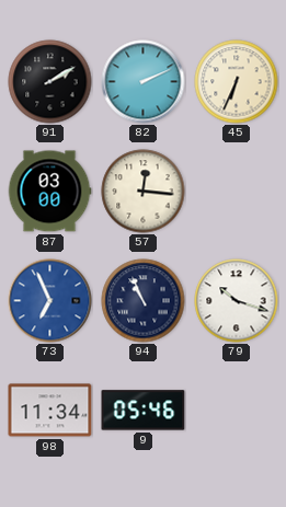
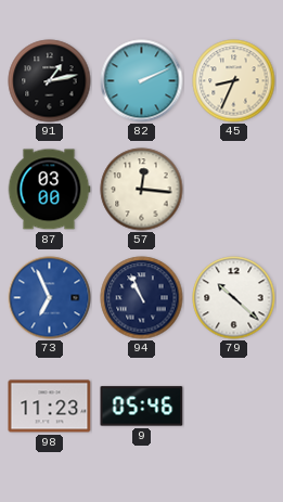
91: 2:10 -> 1:13 (50, 81)
45: 6:34 -> 8:34 (234, 81)
79: 10:18 -> 10:22 (234, 298)
98: 11:34 -> 11:23 (50, 407)
